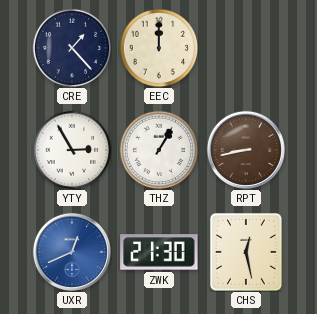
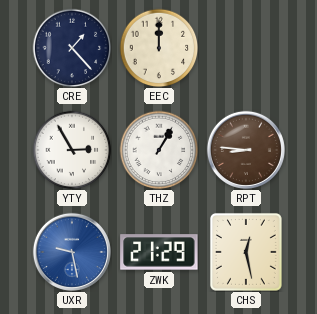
RPT: 8:43 -> 8:46 (246, 150)
UXR: 12:41 -> 9:28 (72, 252)
ZWK: 21:30 -> 21:29 (159, 252)
